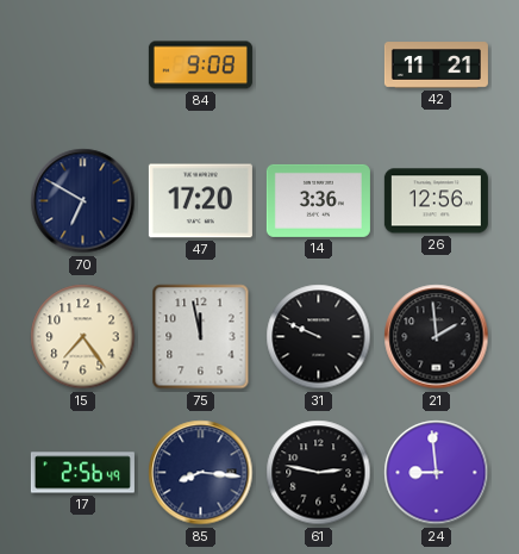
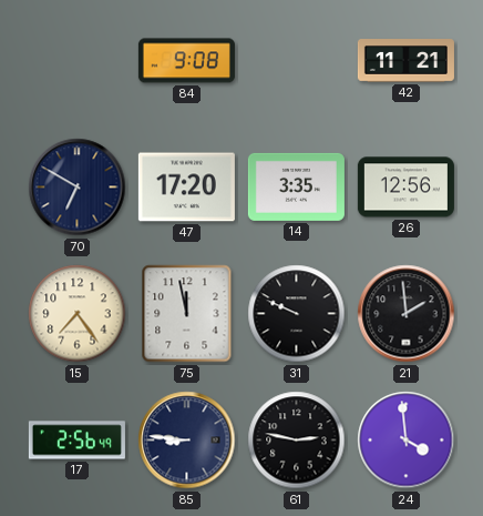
14: 3:36 -> 3:35 (296, 186)
85: 8:16 -> 8:46 (187, 441)
24: 8:59 -> 3:59 (407, 441)
